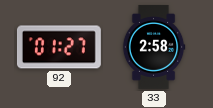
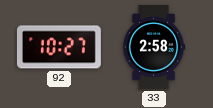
92: 01:27 -> 10:27 (59, 47)
